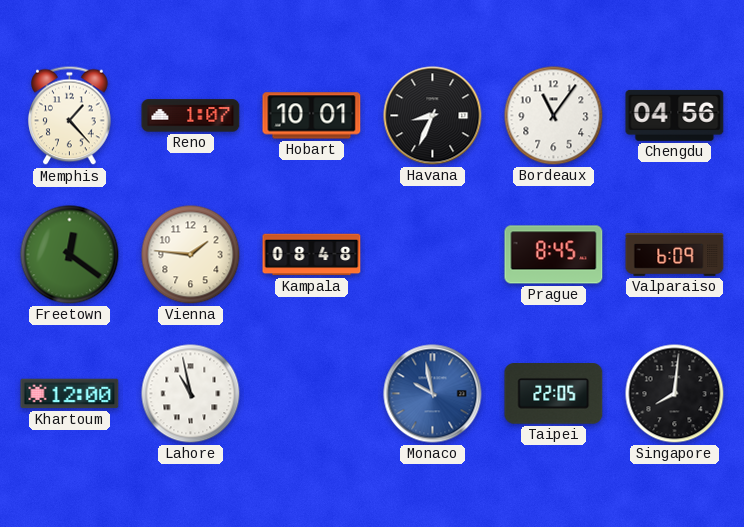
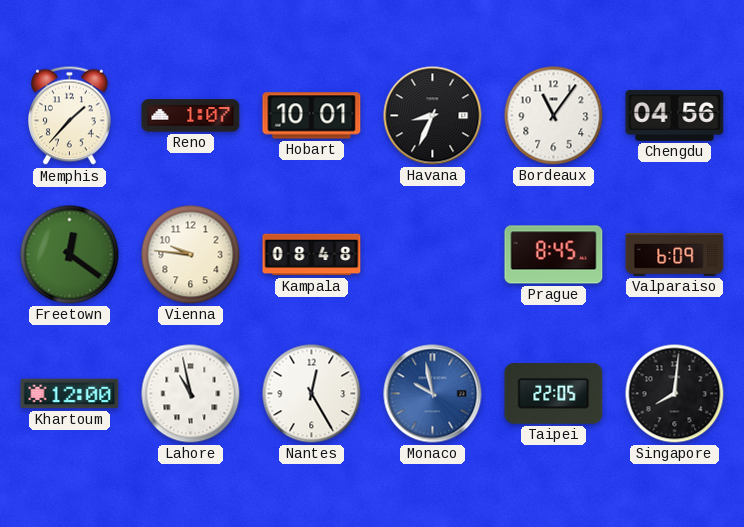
Memphis: 1:23 -> 1:37 (70, 116)
Vienna: 1:46 -> 9:46 (191, 255)
Nantes: none -> 12:25 (312, 394)
